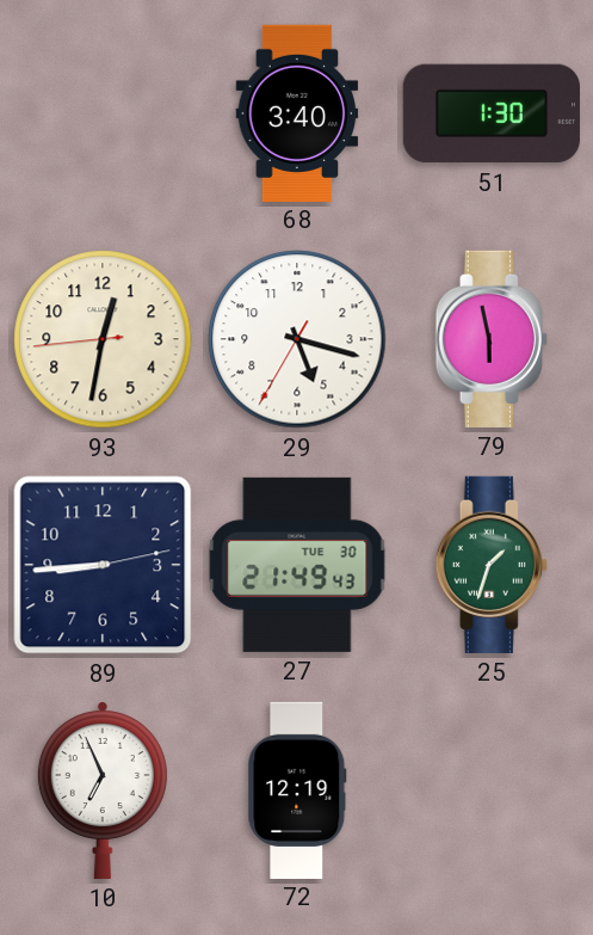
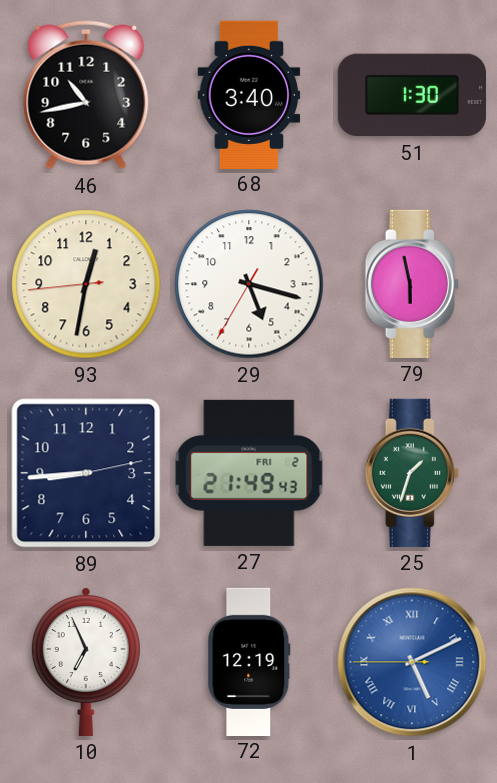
46: none -> 10:43 (86, 95)
27 date: TUE 30 -> FRI 2 (249, 473)
1: none -> 5:10 (412, 662)
